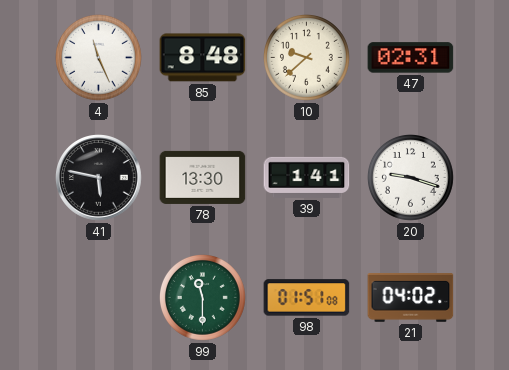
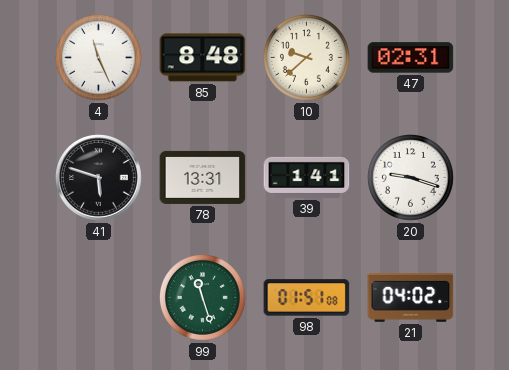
41: 5:47 -> 5:48 (99, 178)
78: 13:30 -> 13:31 (203, 177)
99: 11:30 -> 11:27 (203, 298)
